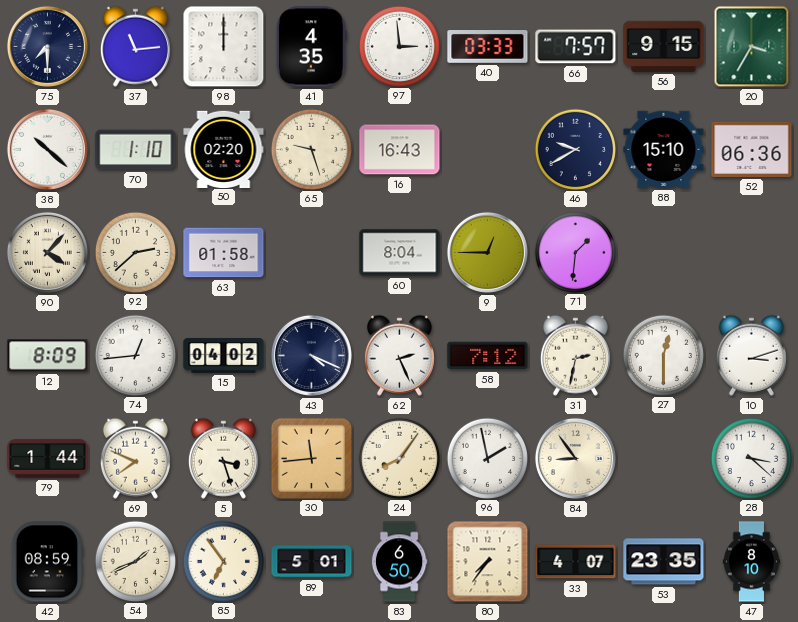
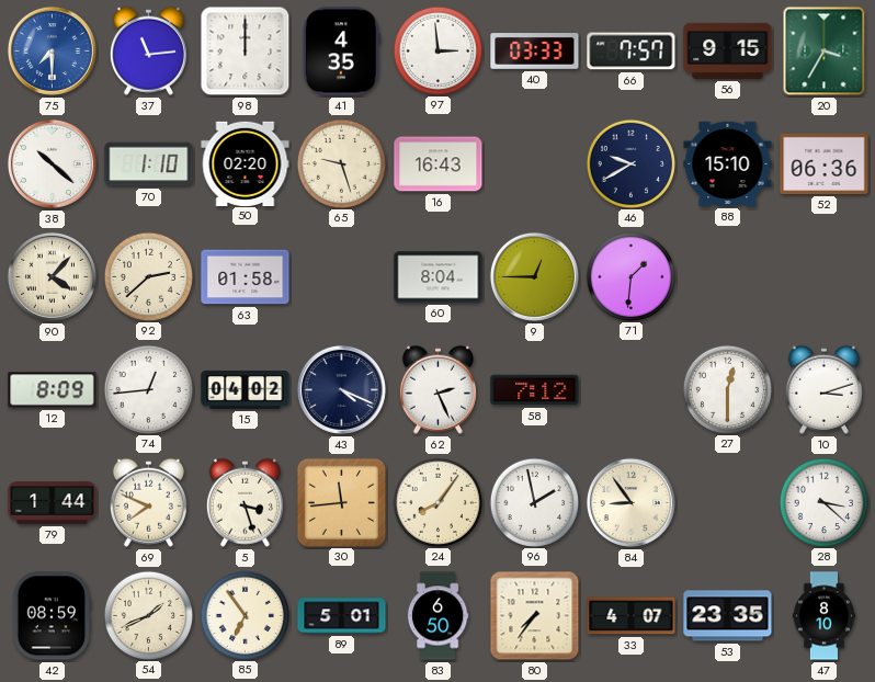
75 dial: navy -> blue (52, 50)
31: 2:32 -> none (575, 355)
